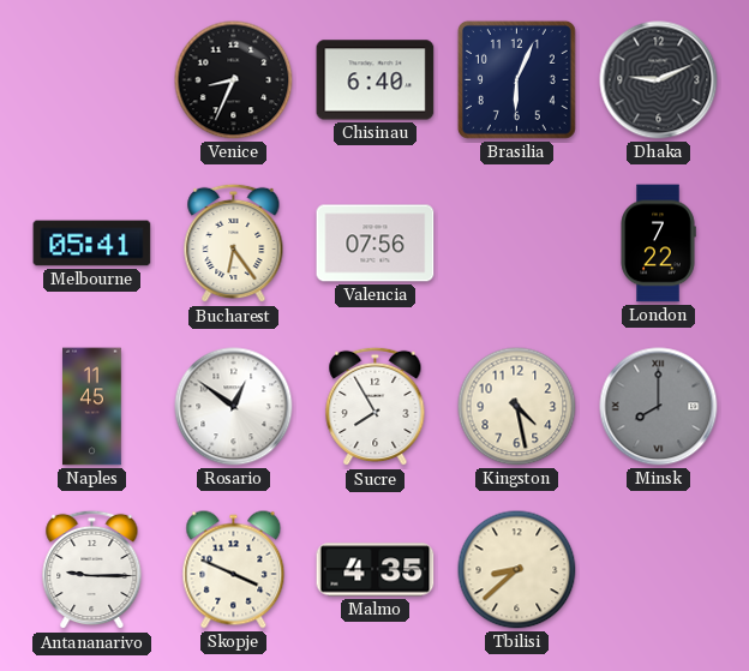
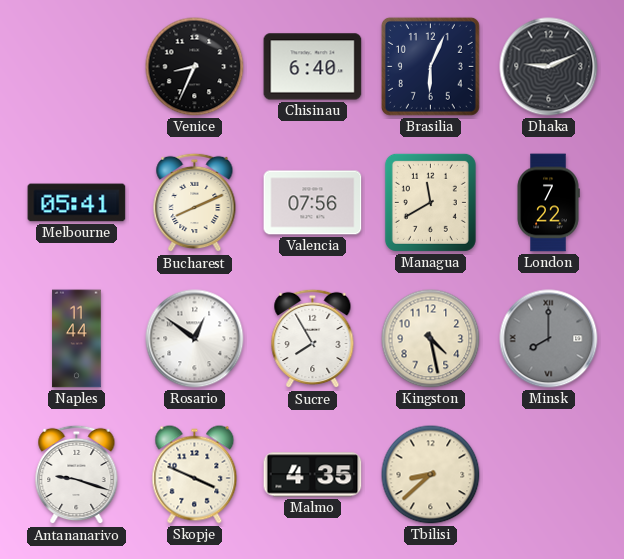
Bucharest: 6:24 -> 8:11 (195, 203)
Managua: none -> 11:40 (430, 202)
Naples: 11:45 -> 11:44 (77, 339)
Antananarivo: 9:15 -> 9:18 (77, 475)
